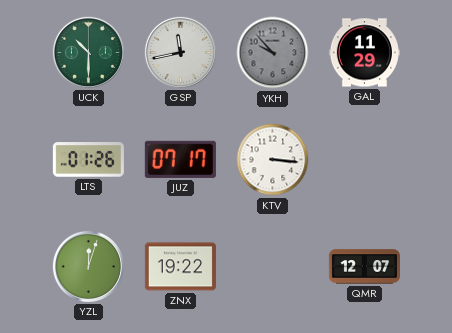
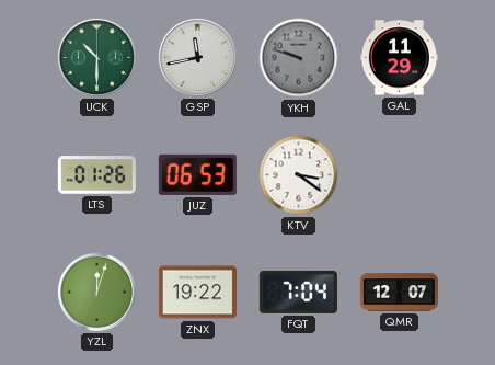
YKH: 9:53 -> 9:48 (299, 58)
JUZ: 07:17 -> 06:53 (197, 174)
KTV: 3:16 -> 3:21 (299, 175)
FQT: none -> 7:04 (298, 292)
